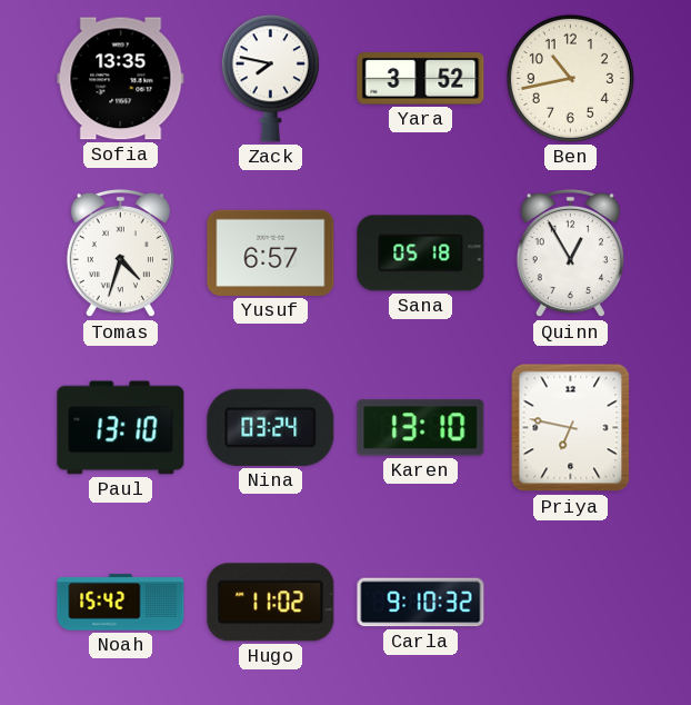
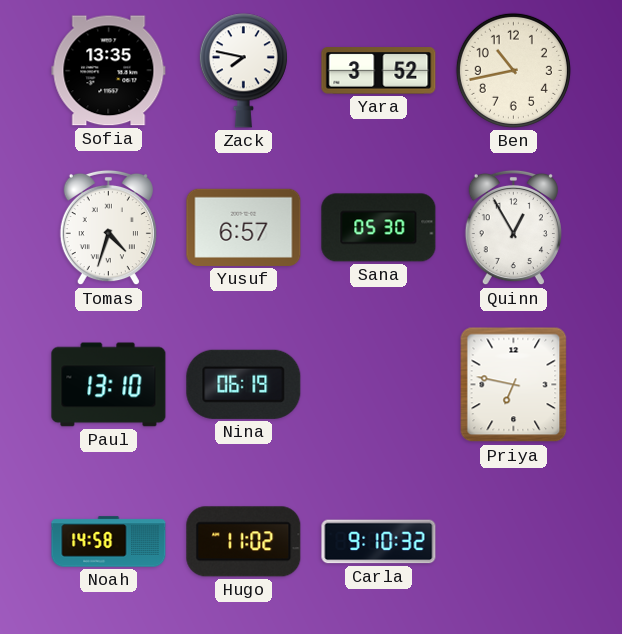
Sana: 05:18 -> 05:30 (379, 228)
Nina: 03:24 -> 06:19 (244, 384)
Karen: 13:10 -> none (421, 428)
Noah: 15:42 -> 14:58 (109, 542)
